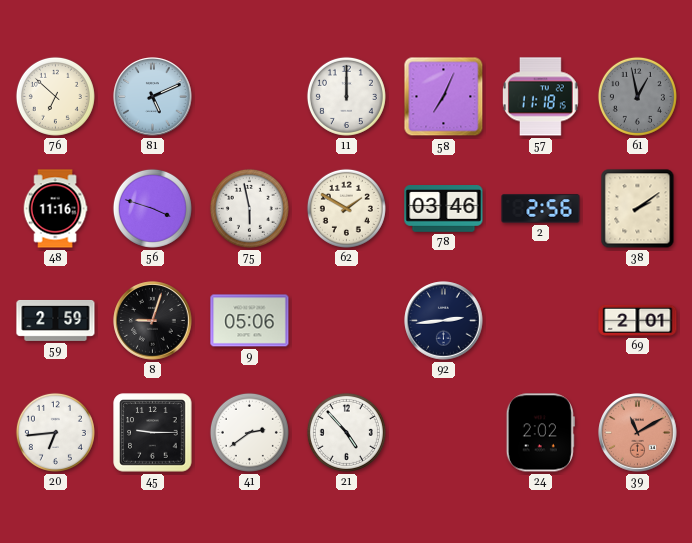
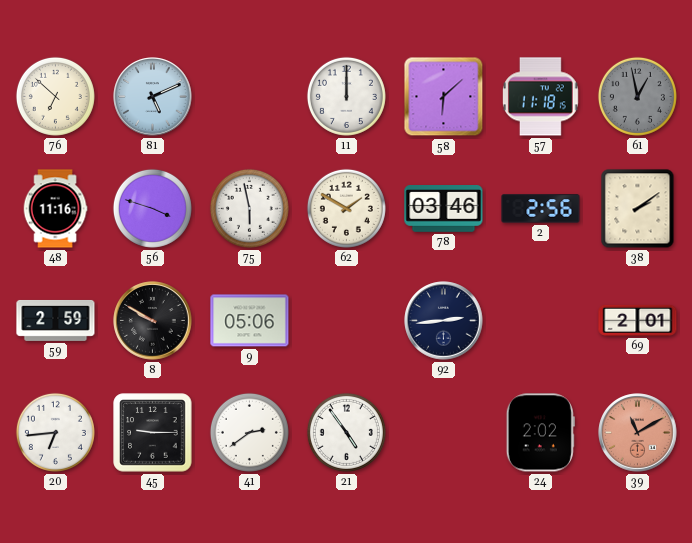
58: 7:04 -> 6:08 (444, 97)
8: 9:03 -> 9:50 (153, 321)
21: 4:53 -> 4:54 (346, 432)
